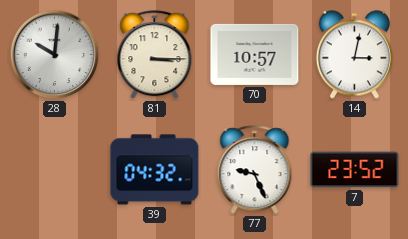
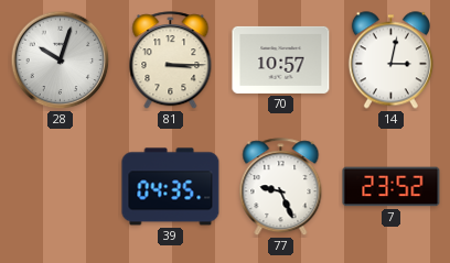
28: 10:01 -> 10:03 (61, 61)
39: 04:32 -> 04:35 (171, 187)
